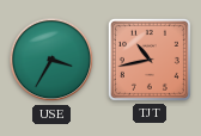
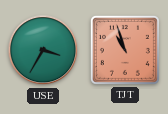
TJT: 10:43 -> 10:57 (125, 50)
